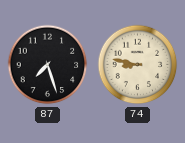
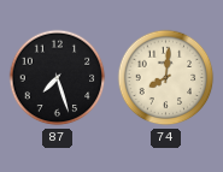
74: 8:47 -> 8:01 (166, 78)
